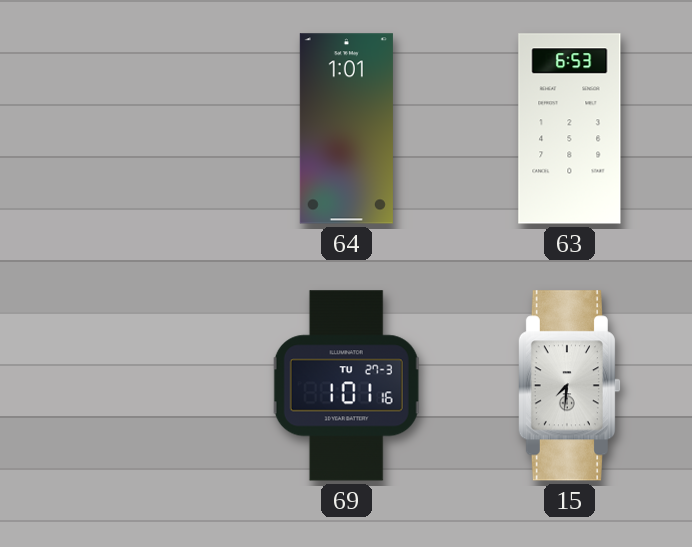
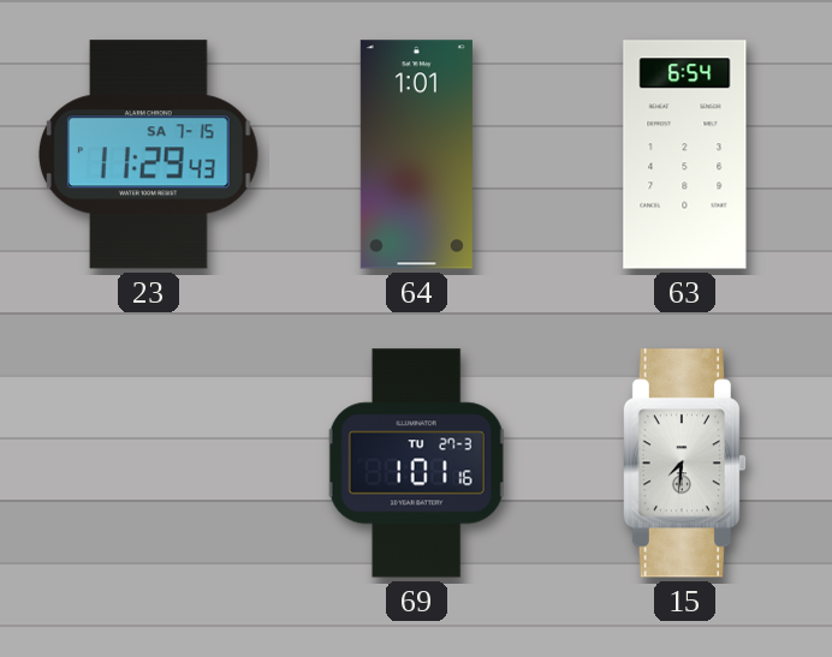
23: none -> 11:29 (149, 155)
63: 6:53 -> 6:54 (685, 155)
